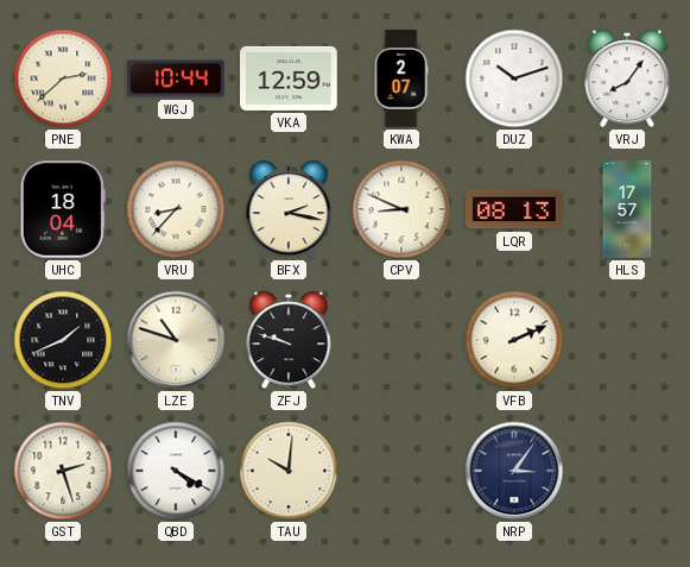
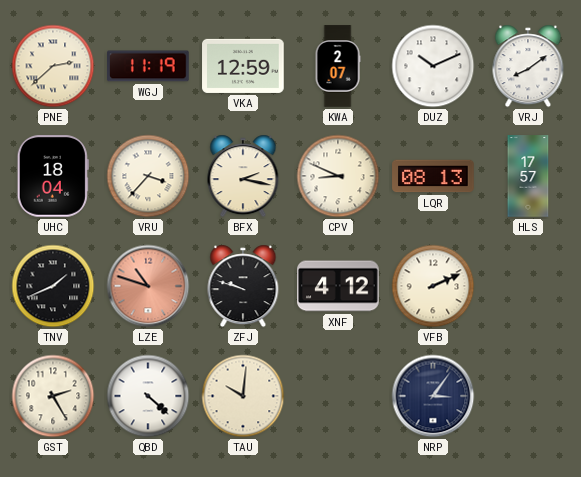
WGJ: 10:44 -> 11:19 (148, 66)
DUZ: 10:12 -> 10:11 (433, 66)
VRJ: 8:06 -> 8:09 (528, 66)
VRU: 8:37 -> 3:37 (148, 176)
LZE dial: cream -> salmon (148, 286)
XNF: none -> 4:12 (338, 286)
GST: 2:27 -> 2:25 (53, 396)
QBD: 4:20 -> 4:22 (148, 396)
